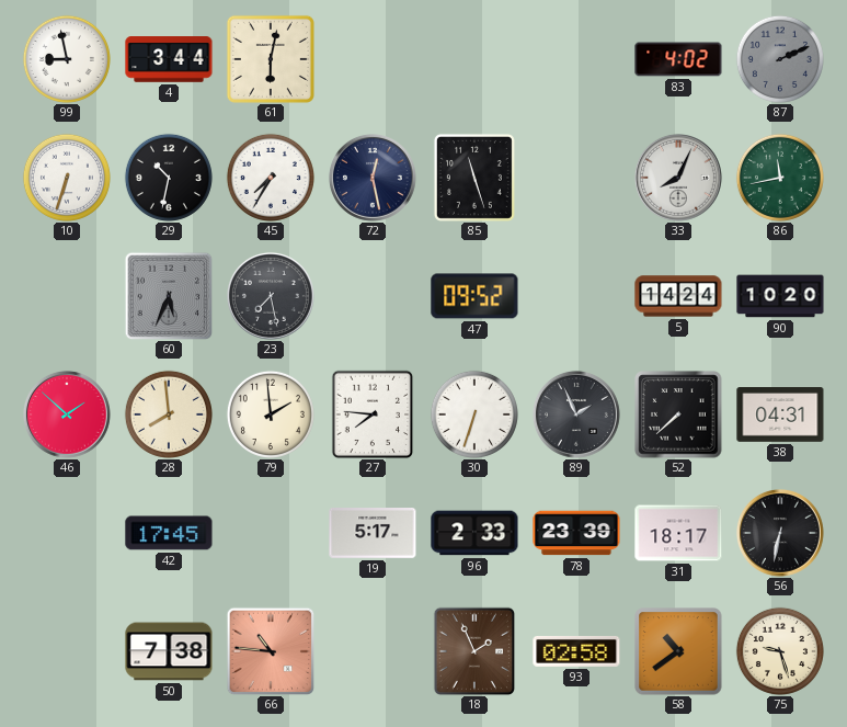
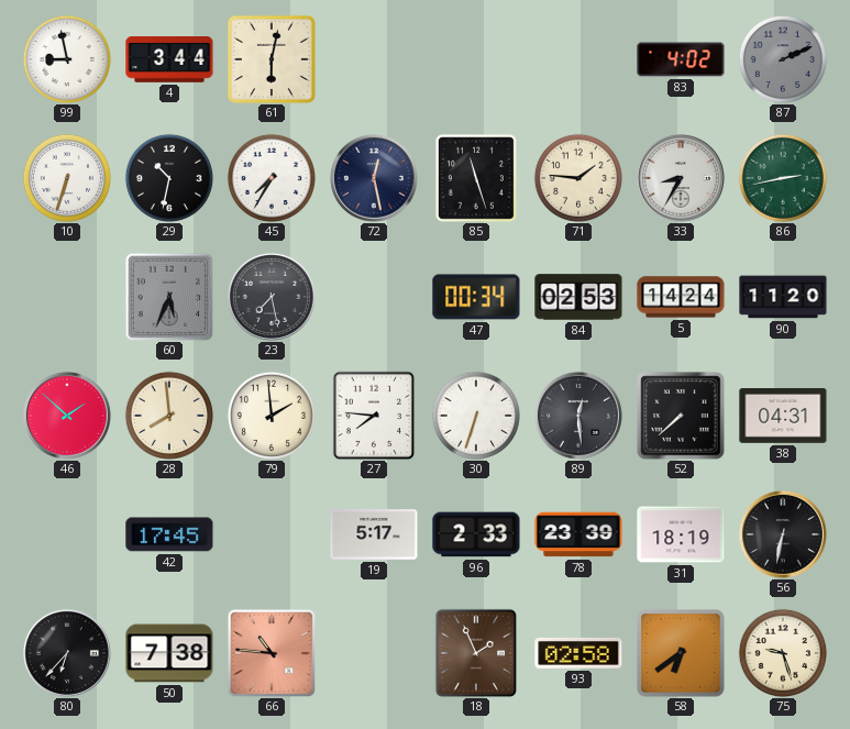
71: none -> 1:46 (578, 178)
33: 8:04 -> 8:35 (681, 178)
86: 11:43 -> 2:43 (783, 178)
47: 09:52 -> 00:34 (476, 297)
84: none -> 02:53 (578, 297)
90: 10:20 -> 11:20 (783, 297)
89: 1:56 -> 12:29 (578, 416)
31: 18:17 -> 18:19 (681, 534)
80: none -> 6:37 (67, 653)
58: 10:39 -> 6:39 (681, 653)
